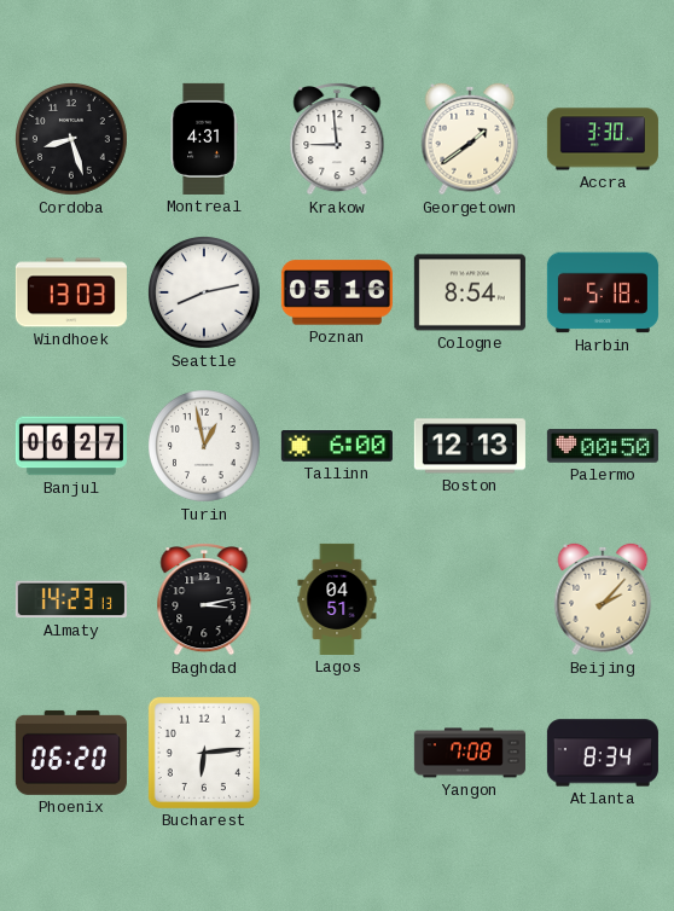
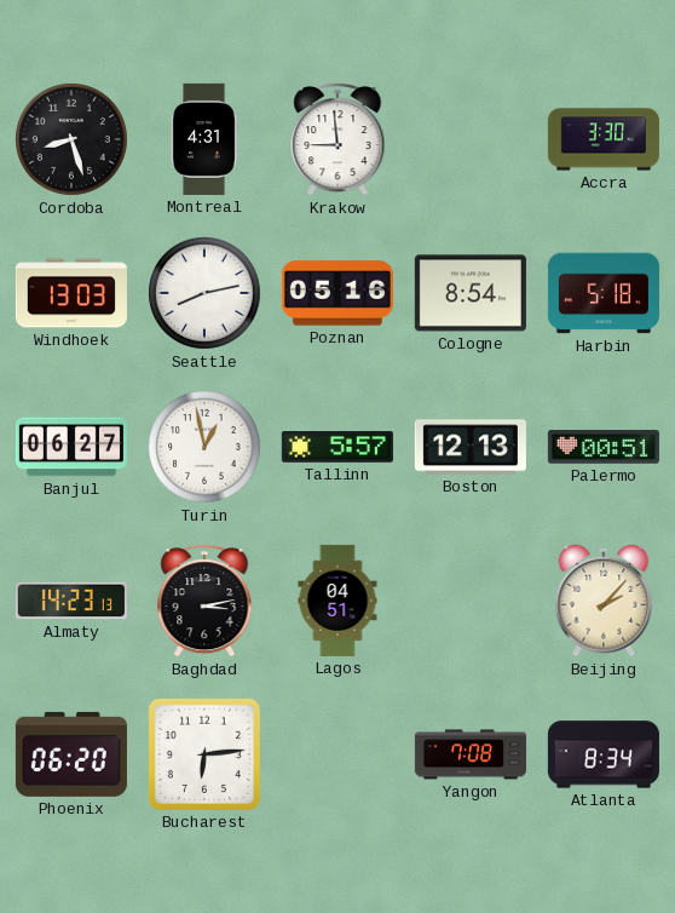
Georgetown: 1:39 -> none (470, 139)
Tallinn: 6:00 -> 5:57 (337, 448)
Palermo: 00:50 -> 00:51 (604, 447)
